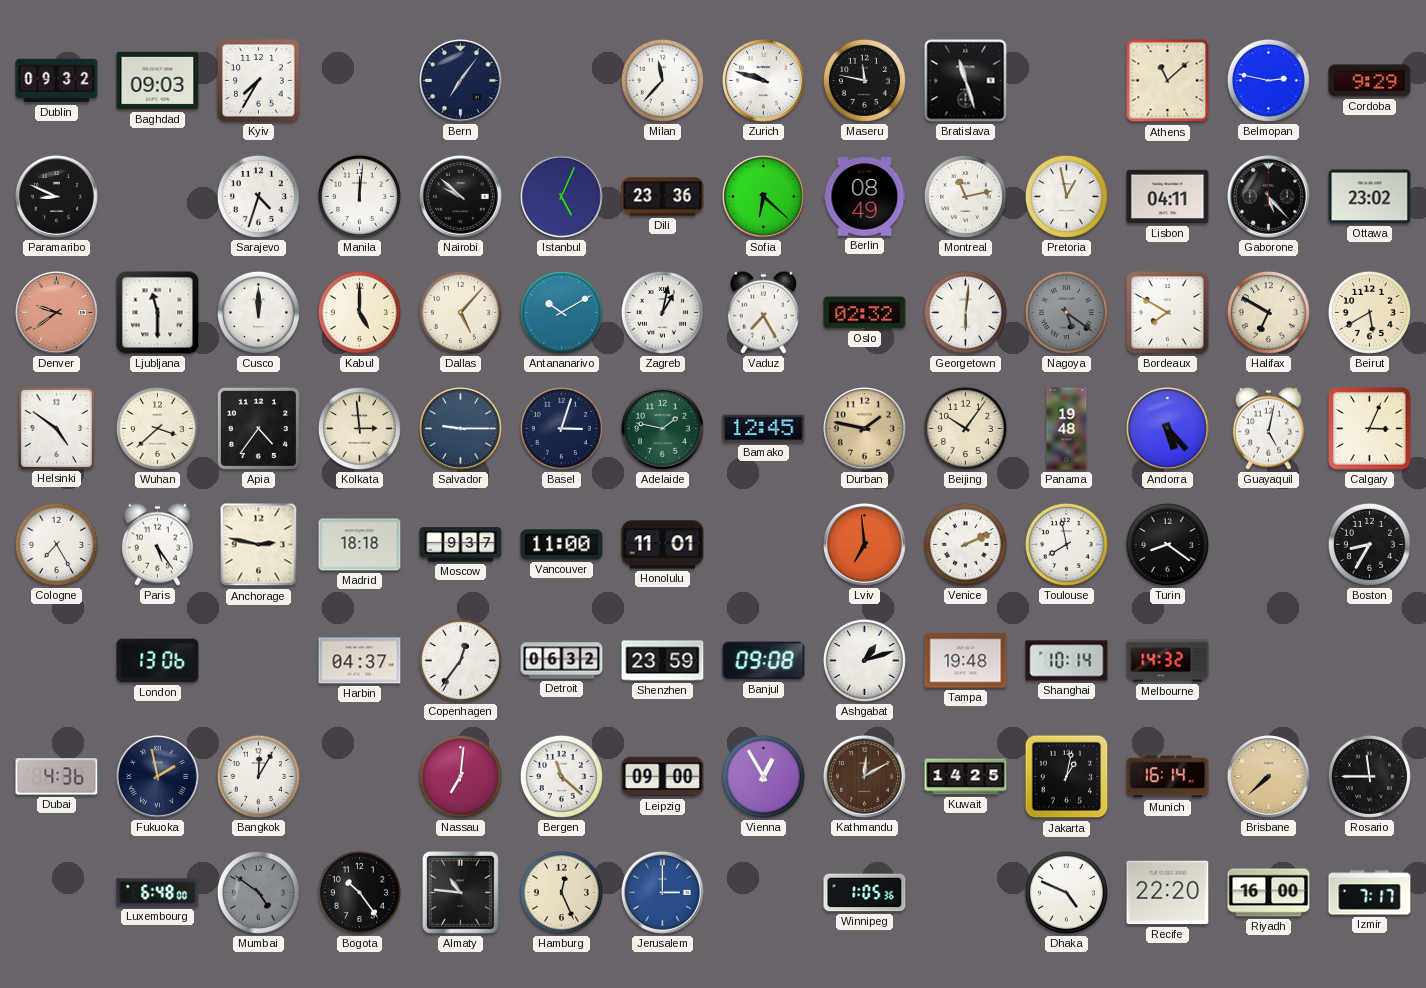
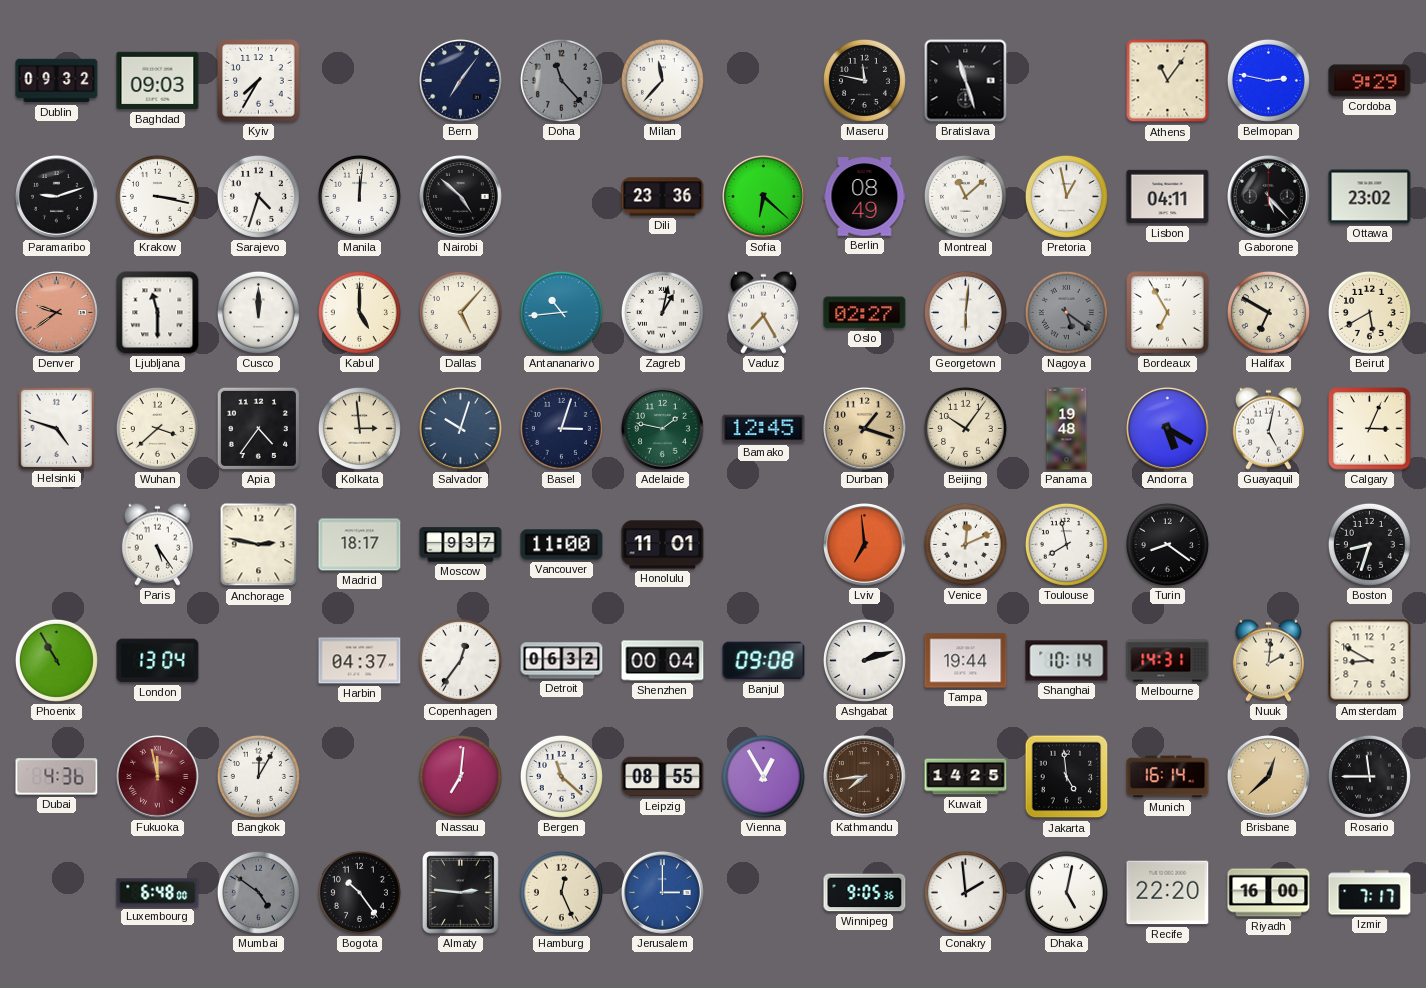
Doha: none -> 11:23 (561, 80)
Zurich: 9:48 -> none (764, 81)
Athens: 11:08 -> 11:06 (1168, 81)
Paramaribo: 8:49 -> 9:12 (57, 197)
Krakow: none -> 3:17 (157, 196)
Nairobi: 9:52 -> 4:52 (461, 197)
Istanbul: 5:04 -> none (562, 197)
Montreal: 11:13 -> 11:08 (965, 196)
Antananarivo: 10:10 -> 10:44 (561, 312)
Oslo: 02:32 -> 02:27 (865, 313)
Bordeaux: 7:50 -> 6:55 (1168, 313)
Helsinki: 4:51 -> 4:48 (56, 428)
Salvador: 9:15 -> 10:03 (461, 429)
Durban: 1:47 -> 1:18 (865, 429)
Andorra: 5:23 -> 5:20 (1168, 429)
Cologne: 7:25 -> none (56, 544)
Madrid: 18:18 -> 18:17 (360, 545)
Venice: 2:11 -> 12:11 (965, 544)
Boston: 8:35 -> 8:33 (1369, 544)
Phoenix: none -> 10:55 (56, 660)
London: 13:06 -> 13:04 (158, 661)
Shenzhen: 23:59 -> 00:04 (663, 661)
Ashgabat: 1:12 -> 2:12 (864, 660)
Tampa: 19:48 -> 19:44 (966, 661)
Melbourne: 14:32 -> 14:31 (1168, 661)
Nuuk: none -> 2:01 (1268, 660)
Amsterdam: none -> 8:50 (1370, 661)
Fukuoka: 1:58 -> 11:58 (158, 777)
Fukuoka dial: navy -> burgundy (158, 777)
Leipzig: 09:00 -> 08:55 (663, 777)
Kathmandu: 12:10 -> 7:44 (865, 777)
Jakarta: 1:02 -> 4:59 (1067, 777)
Brisbane: 7:38 -> 12:38 (1269, 777)
Almaty: 10:46 -> 2:46 (461, 893)
Winnipeg: 1:05 -> 9:05 (865, 893)
Conakry: none -> 1:59 (965, 892)
Dhaka: 4:49 -> 5:02 (1066, 892)
